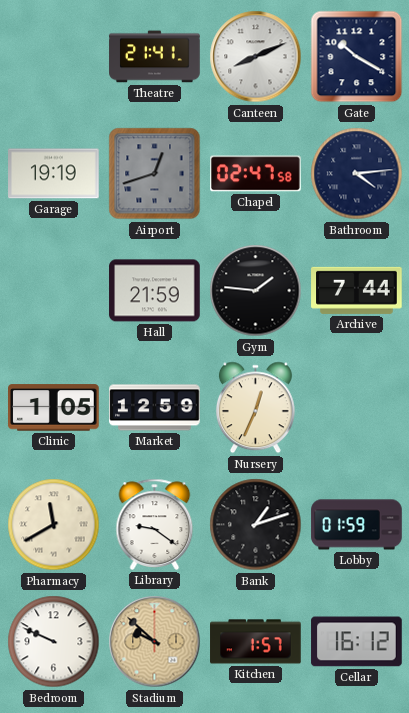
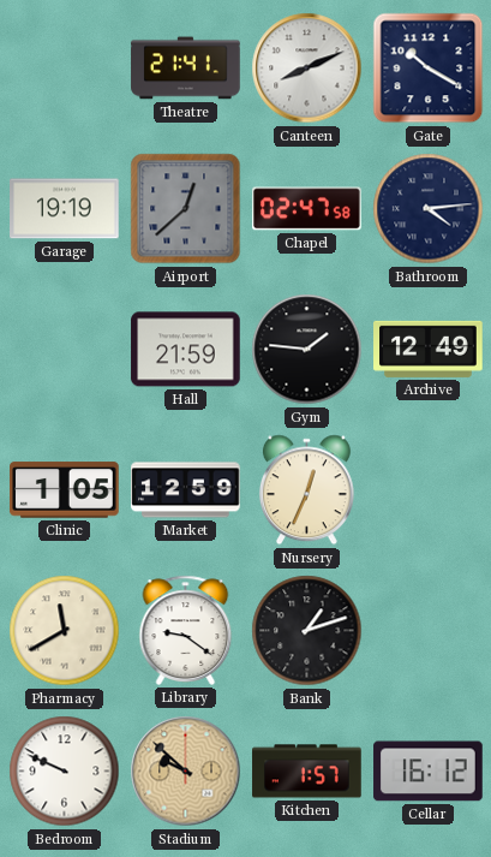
Airport: 12:42 -> 12:38 (186, 209)
Archive: 7:44 -> 12:49 (429, 349)
Lobby: 01:59 -> none (357, 525)
